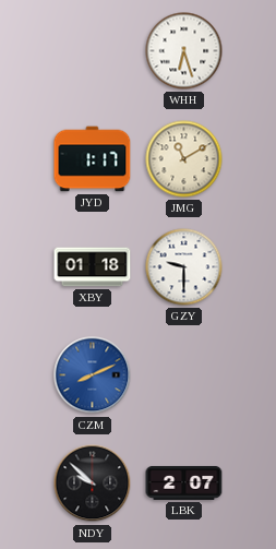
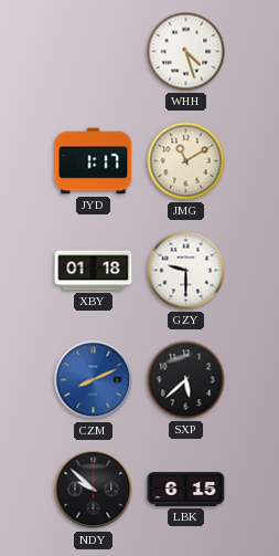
WHH: 6:27 -> 4:27 (186, 52)
SXP: none -> 5:38 (186, 380)
LBK: 2:07 -> 6:15 (186, 489)
